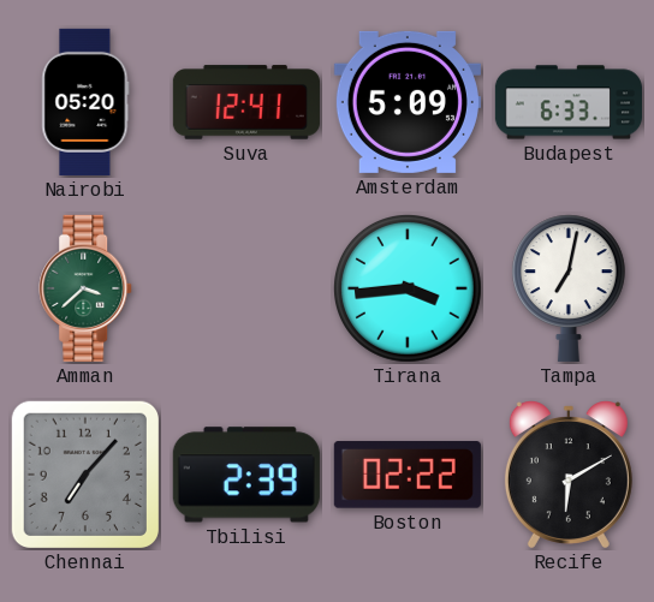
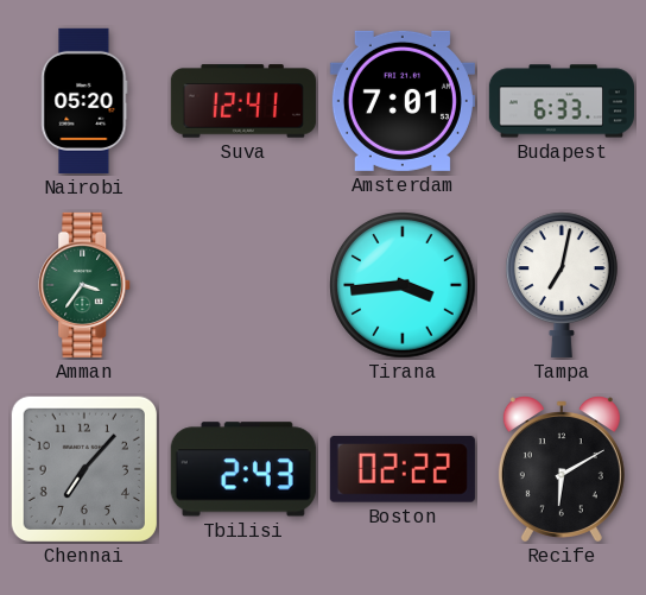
Amsterdam: 5:09 -> 7:01 (403, 101)
Amman: 3:38 -> 3:36 (85, 285)
Tbilisi: 2:39 -> 2:43 (243, 469)
